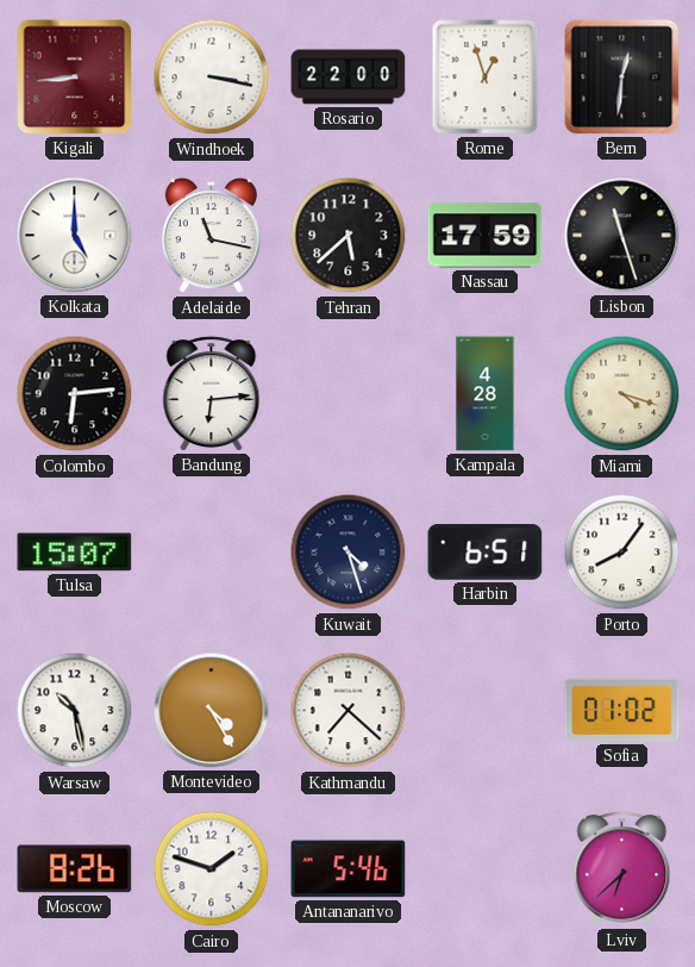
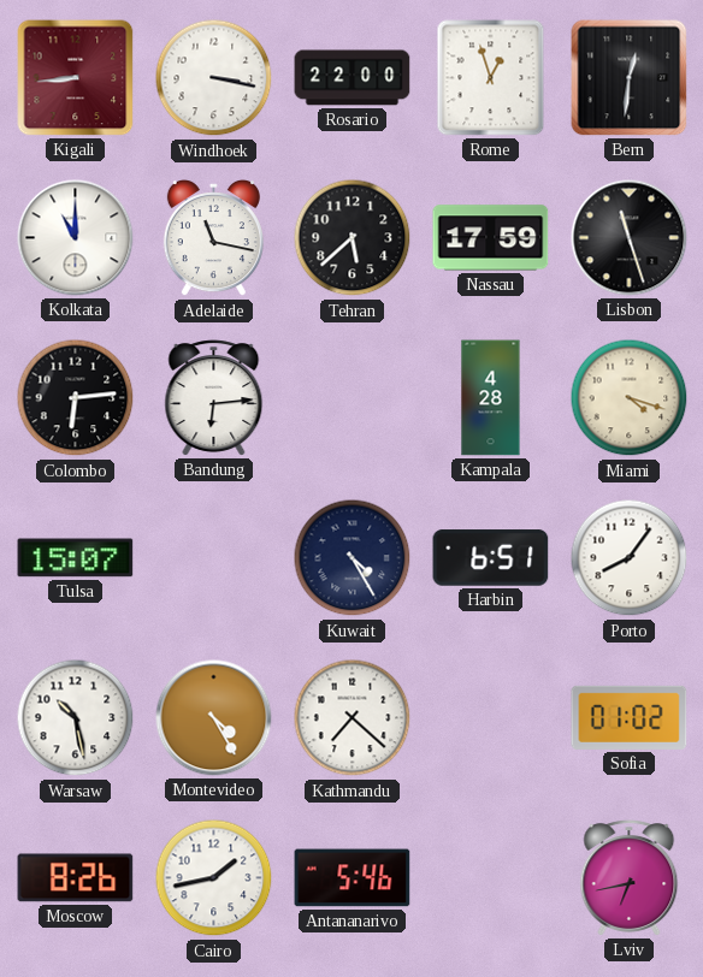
Kolkata: 5:00 -> 11:00 (76, 238)
Kuwait: 4:27 -> 4:25 (353, 558)
Cairo: 1:48 -> 1:43 (214, 878)
Lviv: 6:38 -> 6:43 (630, 878)
